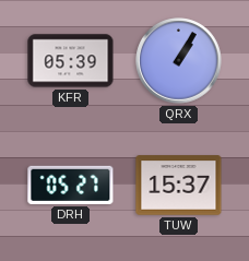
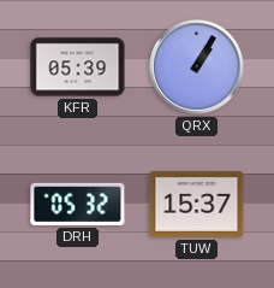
DRH: 05:27 -> 05:32 (78, 204)
